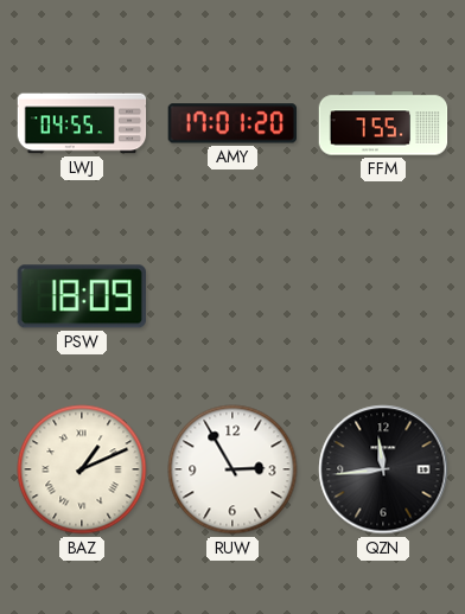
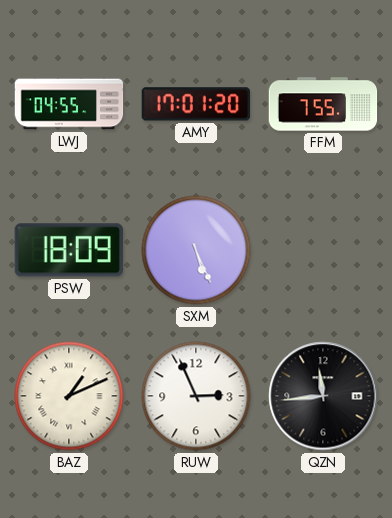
SXM: none -> 5:26 (196, 250)
RUW: 2:55 -> 2:56 (196, 396)
